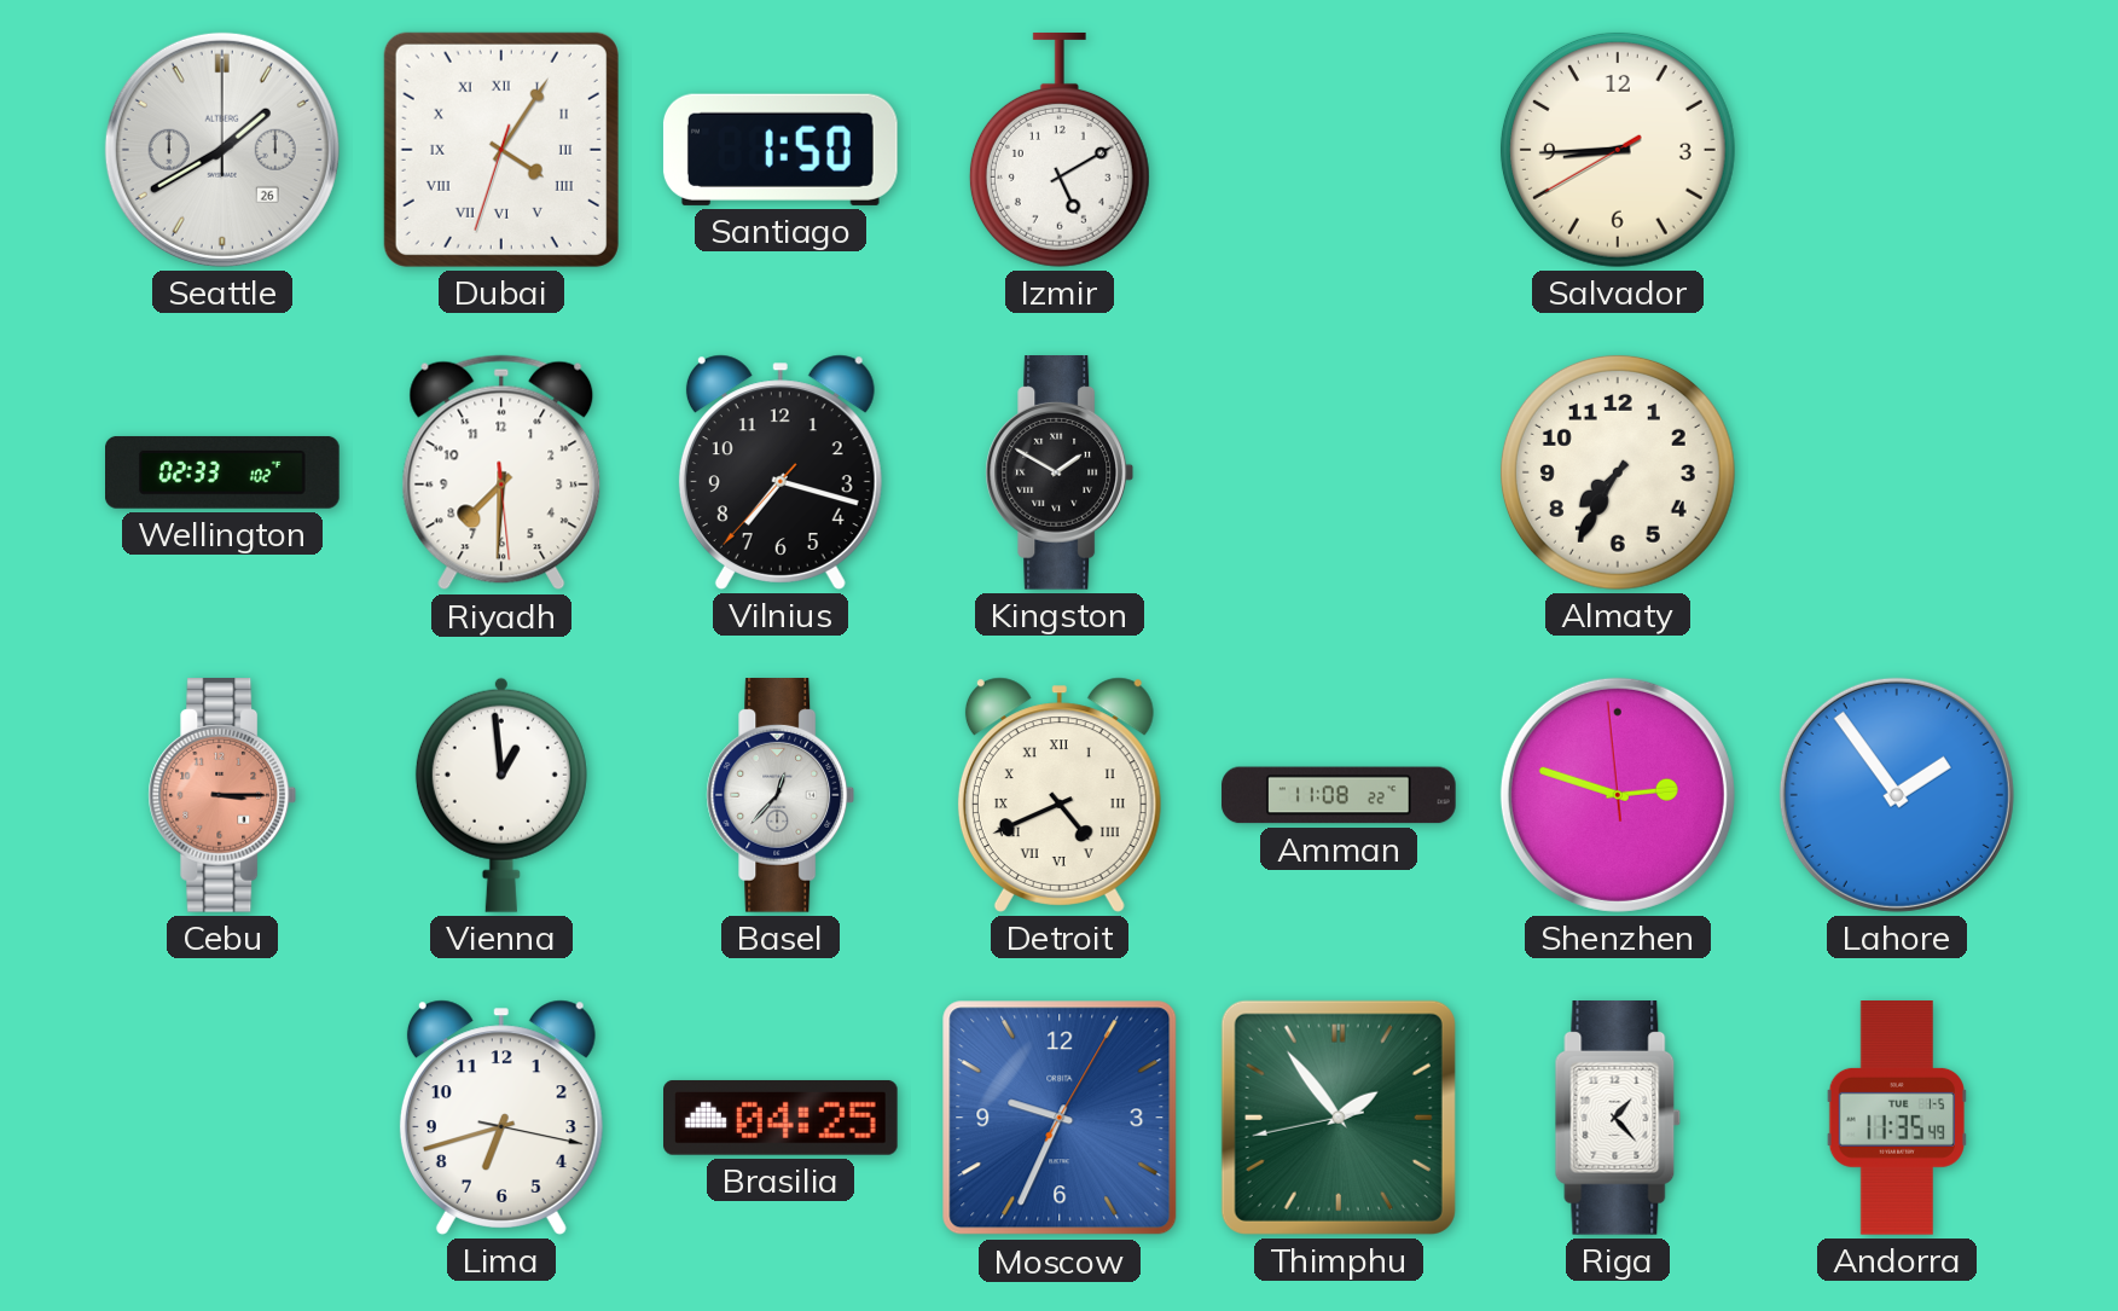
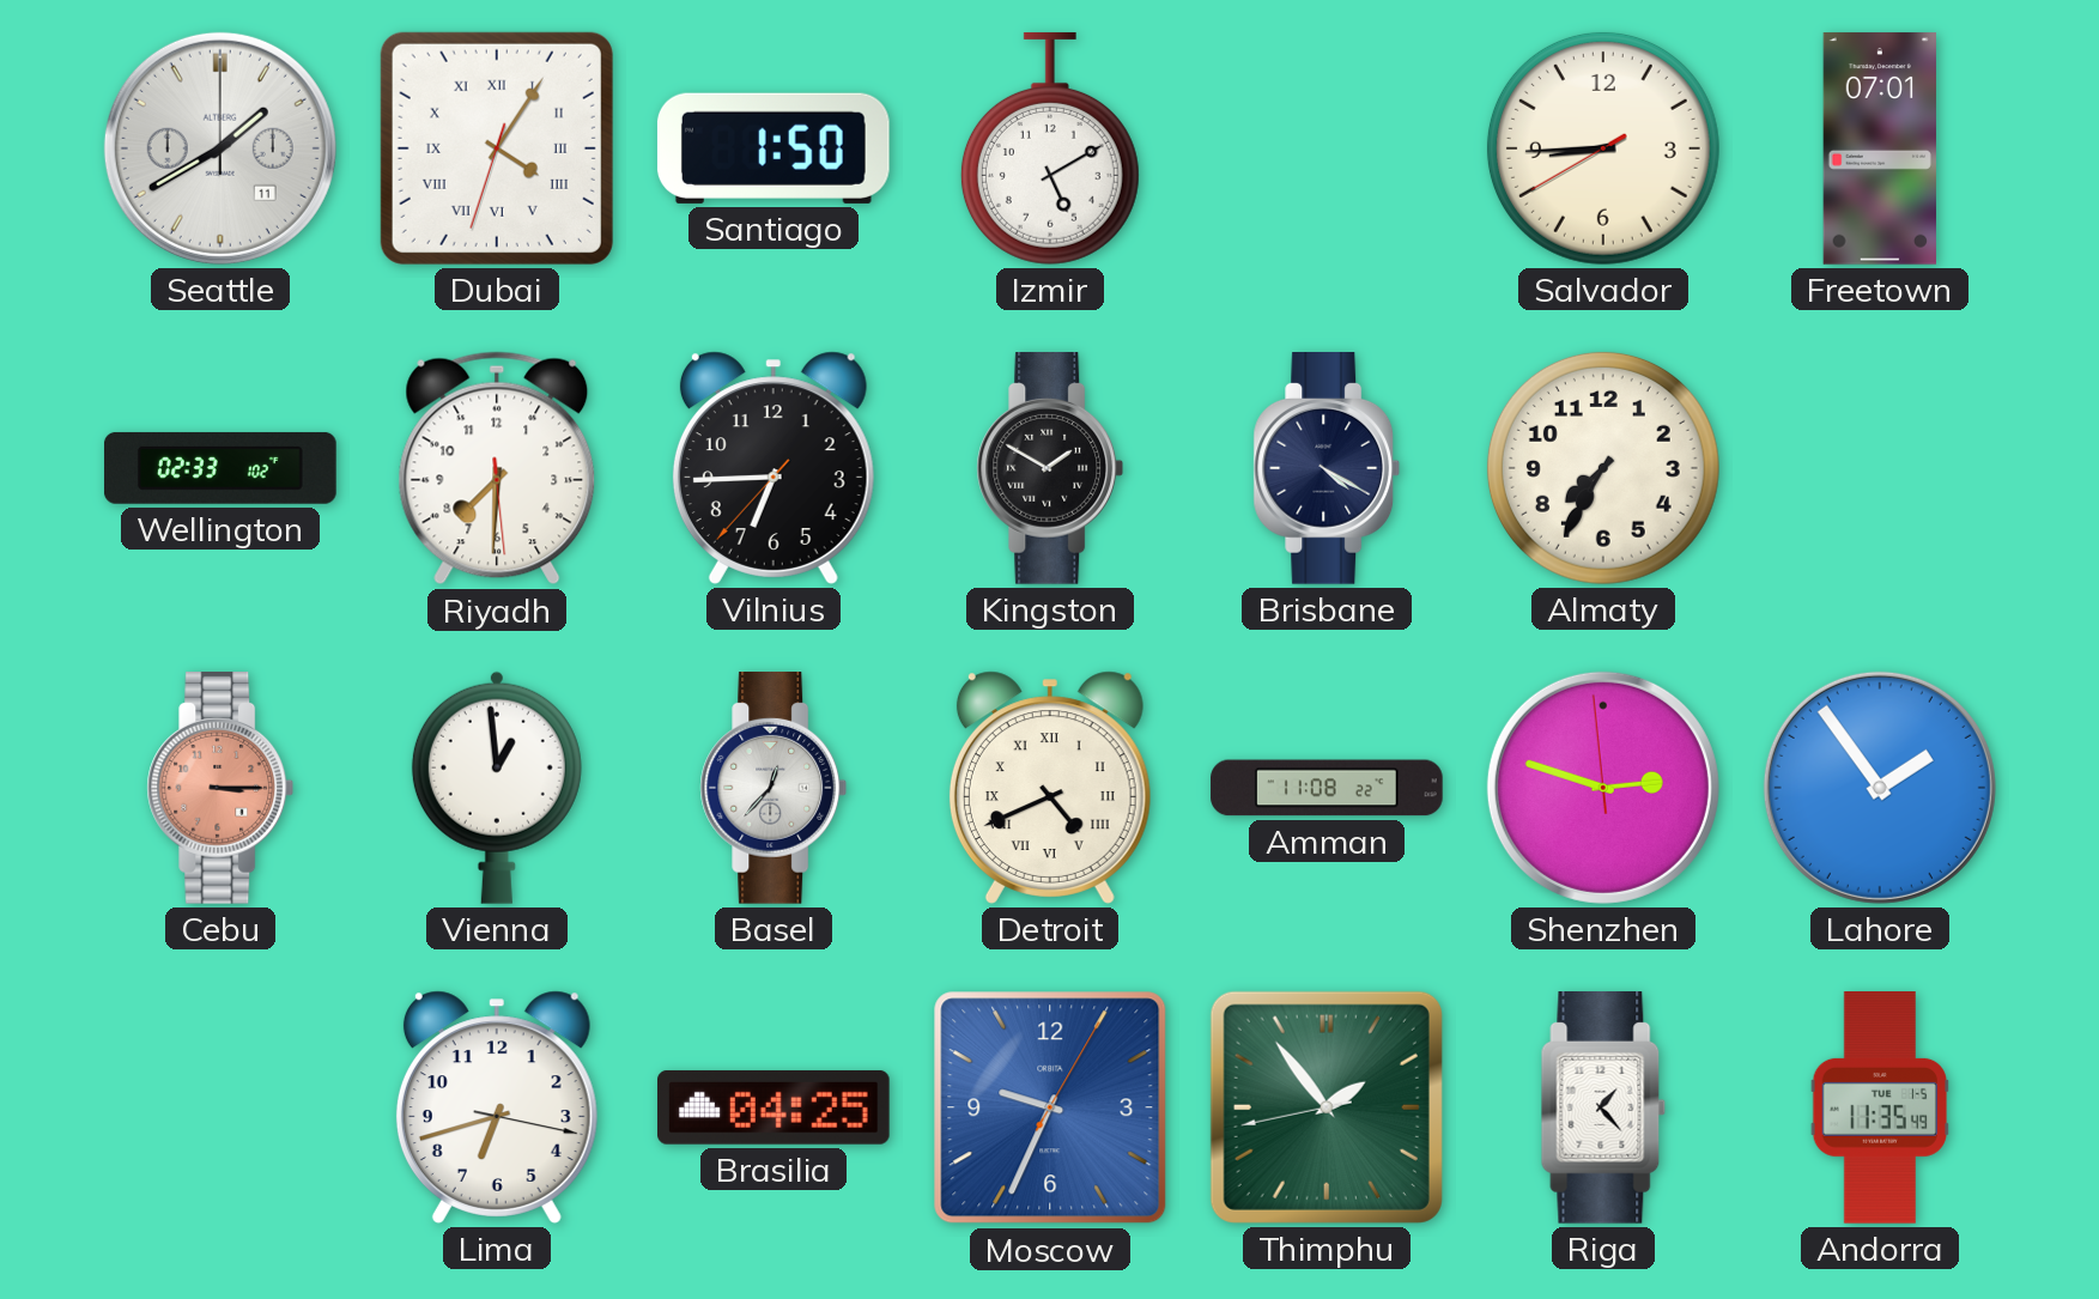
Seattle date: 26 -> 11 (220, 148)
Freetown: none -> 07:01 (1879, 148)
Vilnius: 7:17 -> 6:44 (774, 468)
Brisbane: none -> 4:20 (1327, 469)
